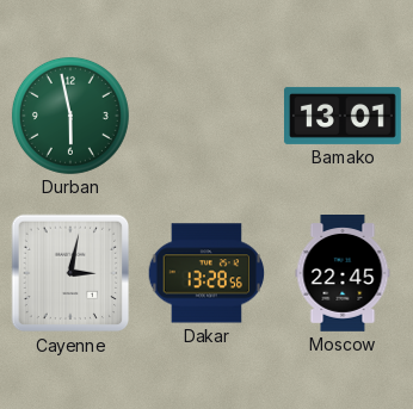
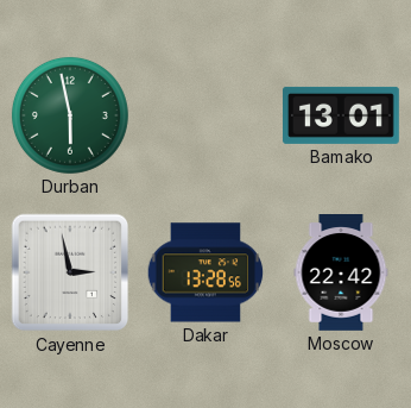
Cayenne: 3:02 -> 2:58 (70, 272)
Moscow: 22:45 -> 22:42 (341, 274)
